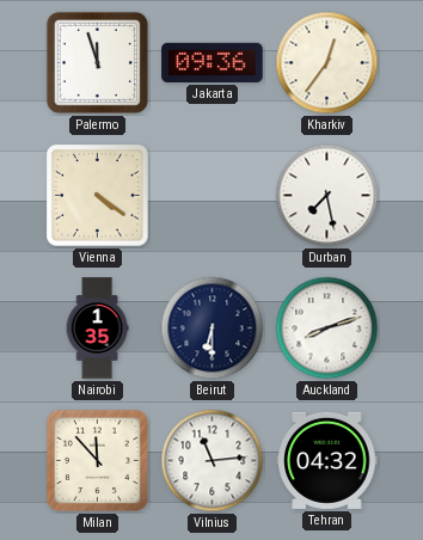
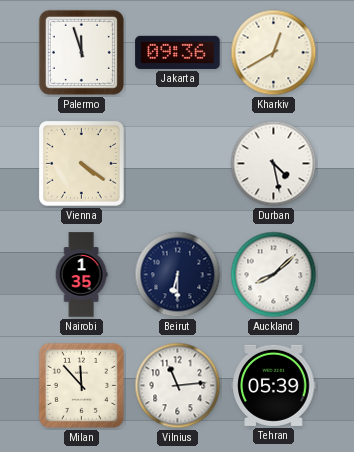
Kharkiv: 12:36 -> 12:40 (274, 53)
Durban: 7:28 -> 4:28 (274, 164)
Auckland: 8:12 -> 8:08 (274, 275)
Tehran: 04:32 -> 05:39 (274, 385)
